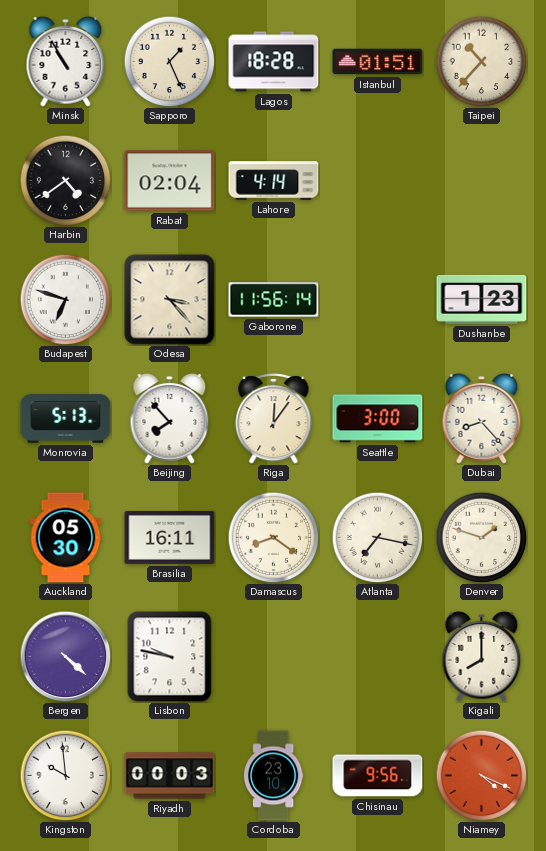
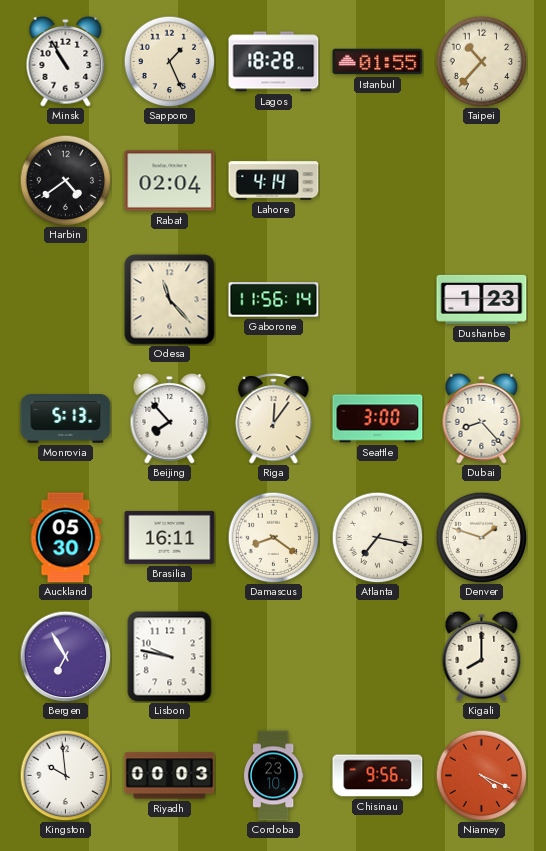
Istanbul: 01:51 -> 01:55 (378, 62)
Budapest: 6:48 -> none (65, 299)
Odesa: 3:23 -> 11:23 (170, 300)
Bergen: 4:22 -> 6:55 (65, 656)
